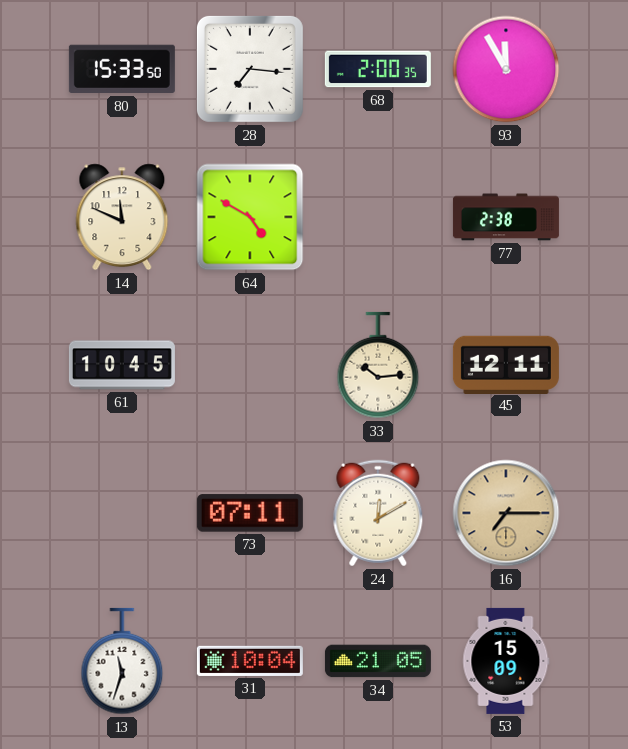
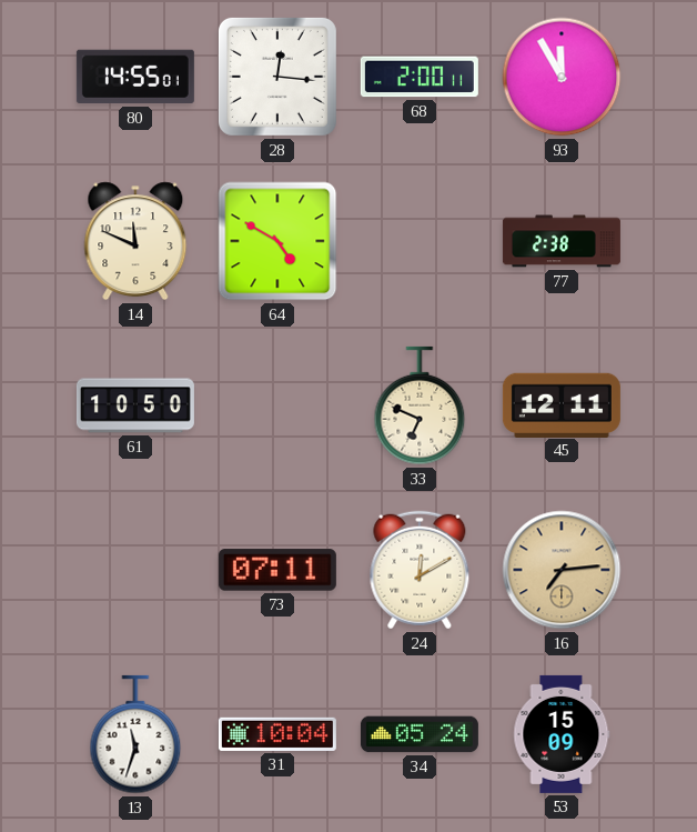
80: 15:33 -> 14:55 (135, 77)
28: 7:16 -> 12:16 (277, 77)
68: 2:00:35 -> 2:00:11 (420, 77)
61: 10:45 -> 10:50 (135, 405)
33: 10:14 -> 6:49 (420, 405)
16: 7:15 -> 7:14 (562, 570)
34: 21:05 -> 05:24 (420, 734)
